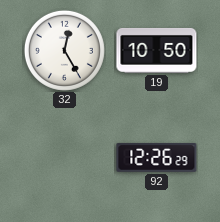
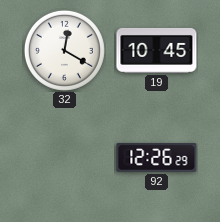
32: 12:25 -> 12:20 (64, 50)
19: 10:50 -> 10:45 (157, 50)
